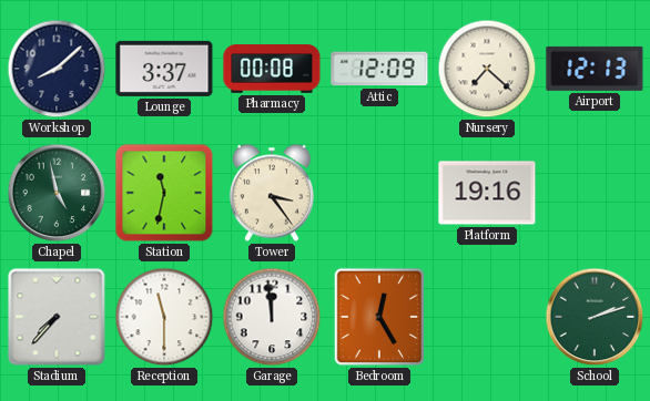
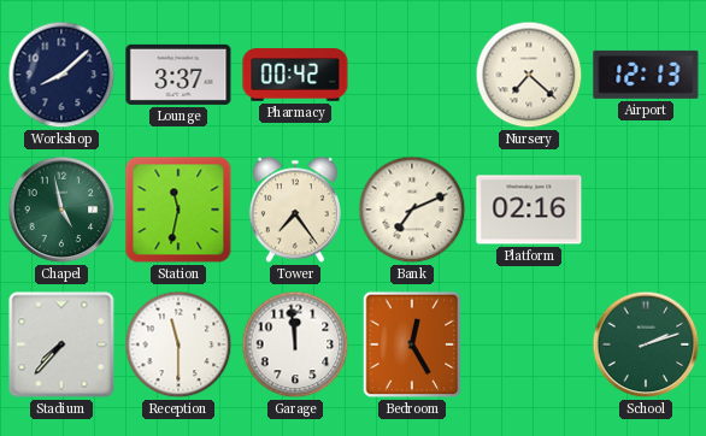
Pharmacy: 00:08 -> 00:42 (295, 75)
Attic: 12:09 -> none (379, 69)
Tower: 3:24 -> 7:24 (295, 210)
Bank: none -> 7:11 (412, 210)
Platform: 19:16 -> 02:16 (529, 210)
